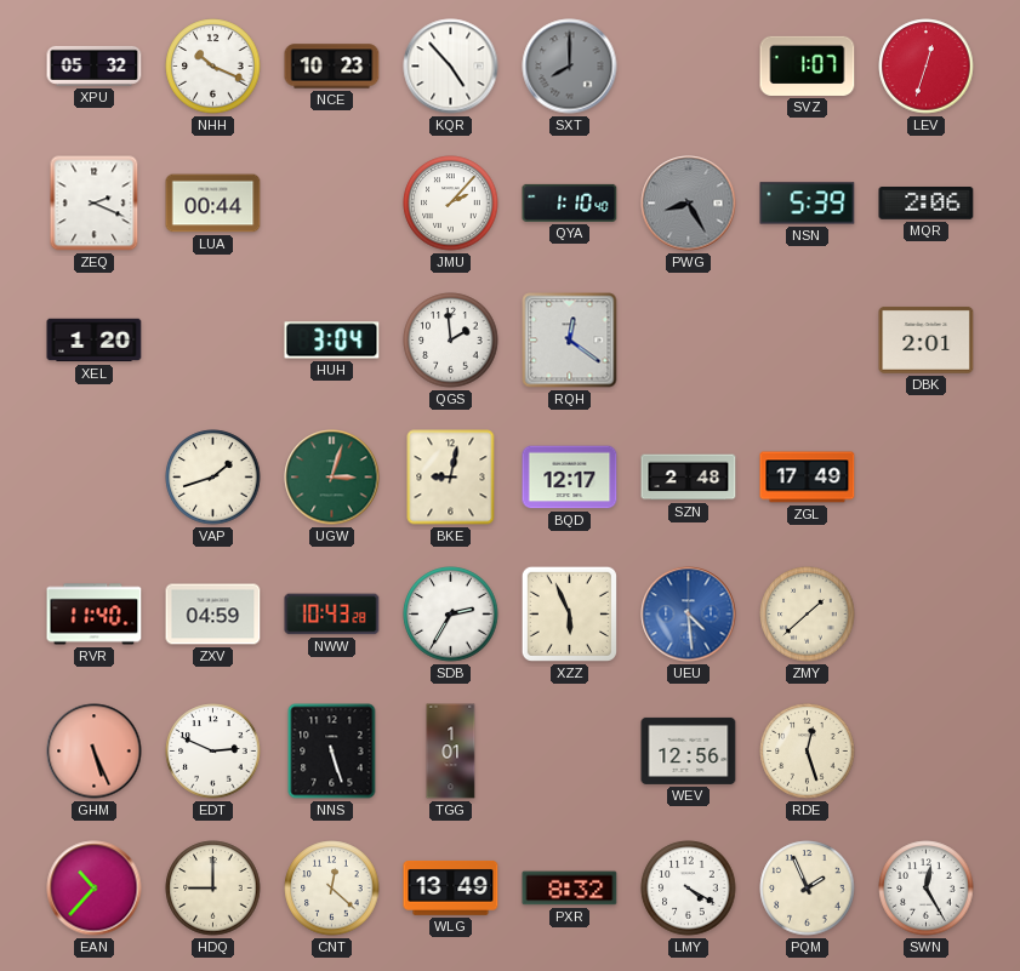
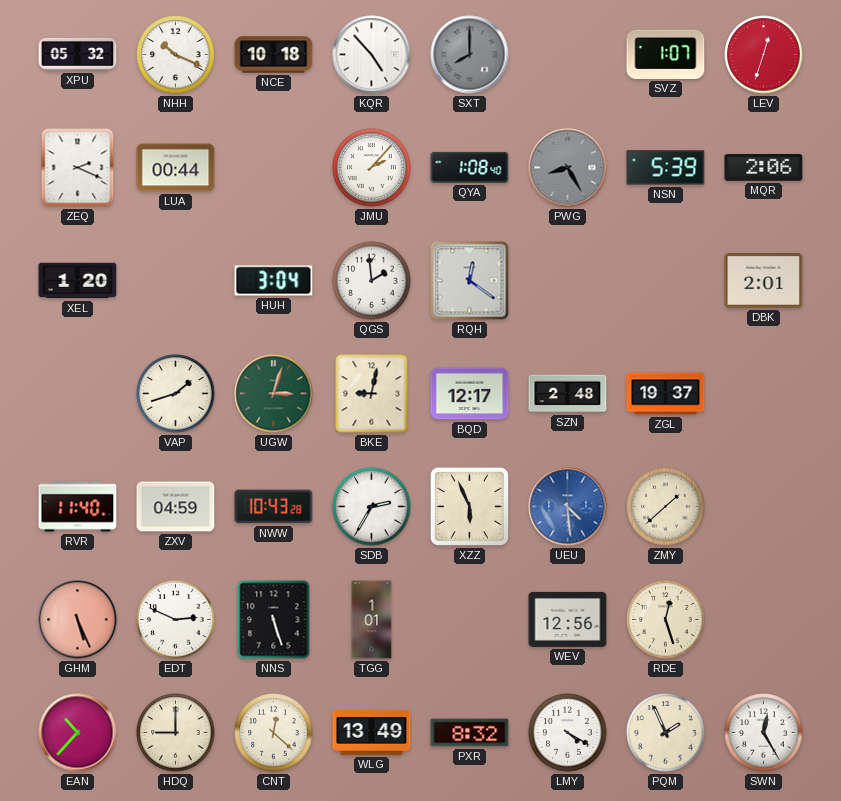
NCE: 10:23 -> 10:18 (274, 55)
QYA: 1:10 -> 1:08 (470, 167)
ZGL: 17:49 -> 19:37 (666, 394)
